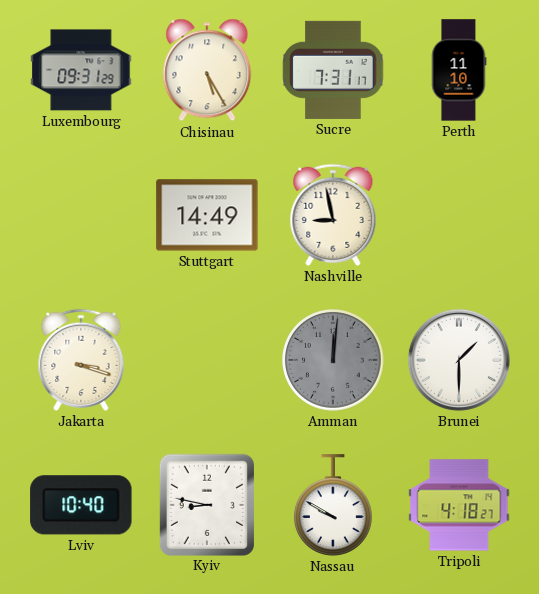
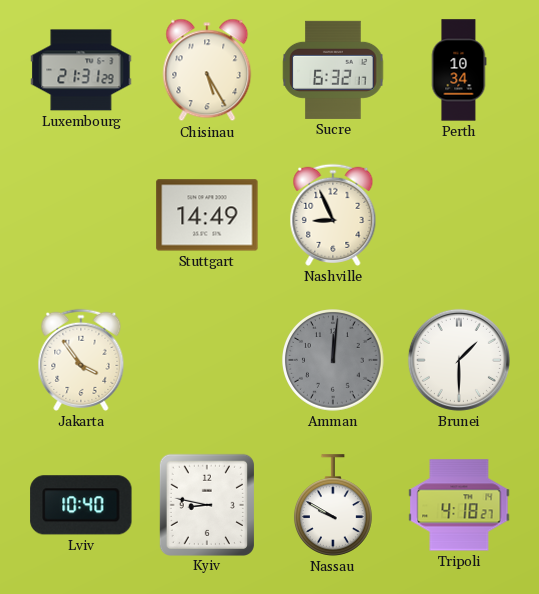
Luxembourg: 09:31 -> 21:31 (81, 70)
Sucre: 7:31 -> 6:32 (333, 70)
Perth: 11:10 -> 10:34 (459, 70)
Nashville: 8:58 -> 8:56 (333, 215)
Jakarta: 3:18 -> 3:54 (81, 360)
